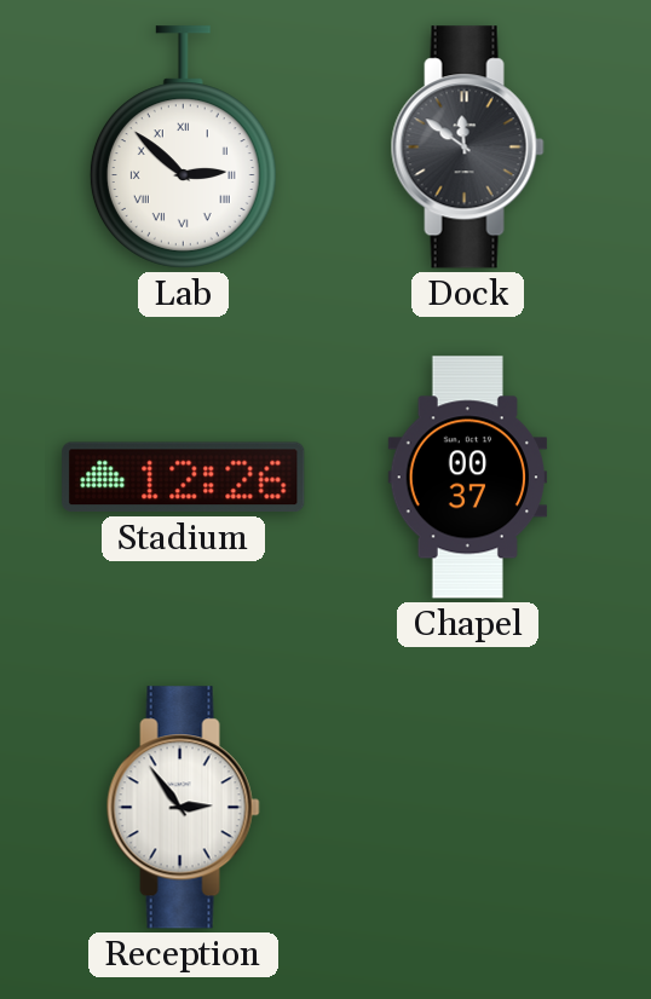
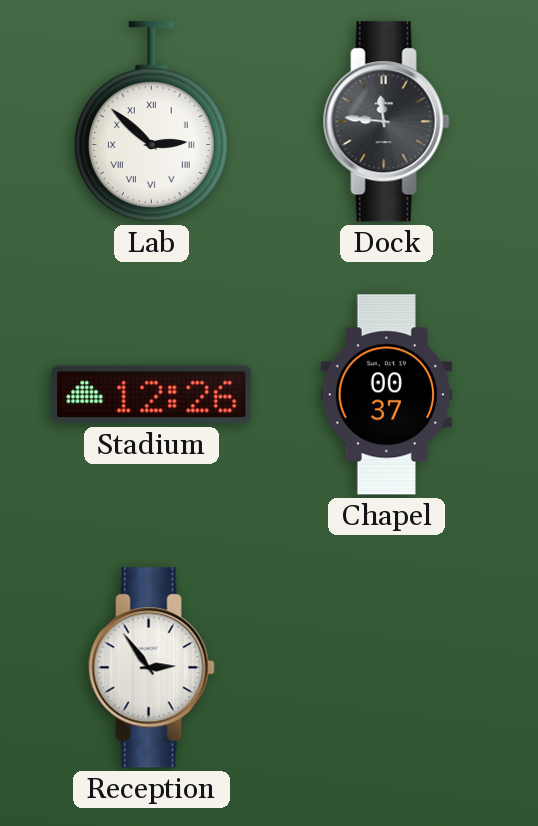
Dock: 11:51 -> 11:46 (386, 122)
